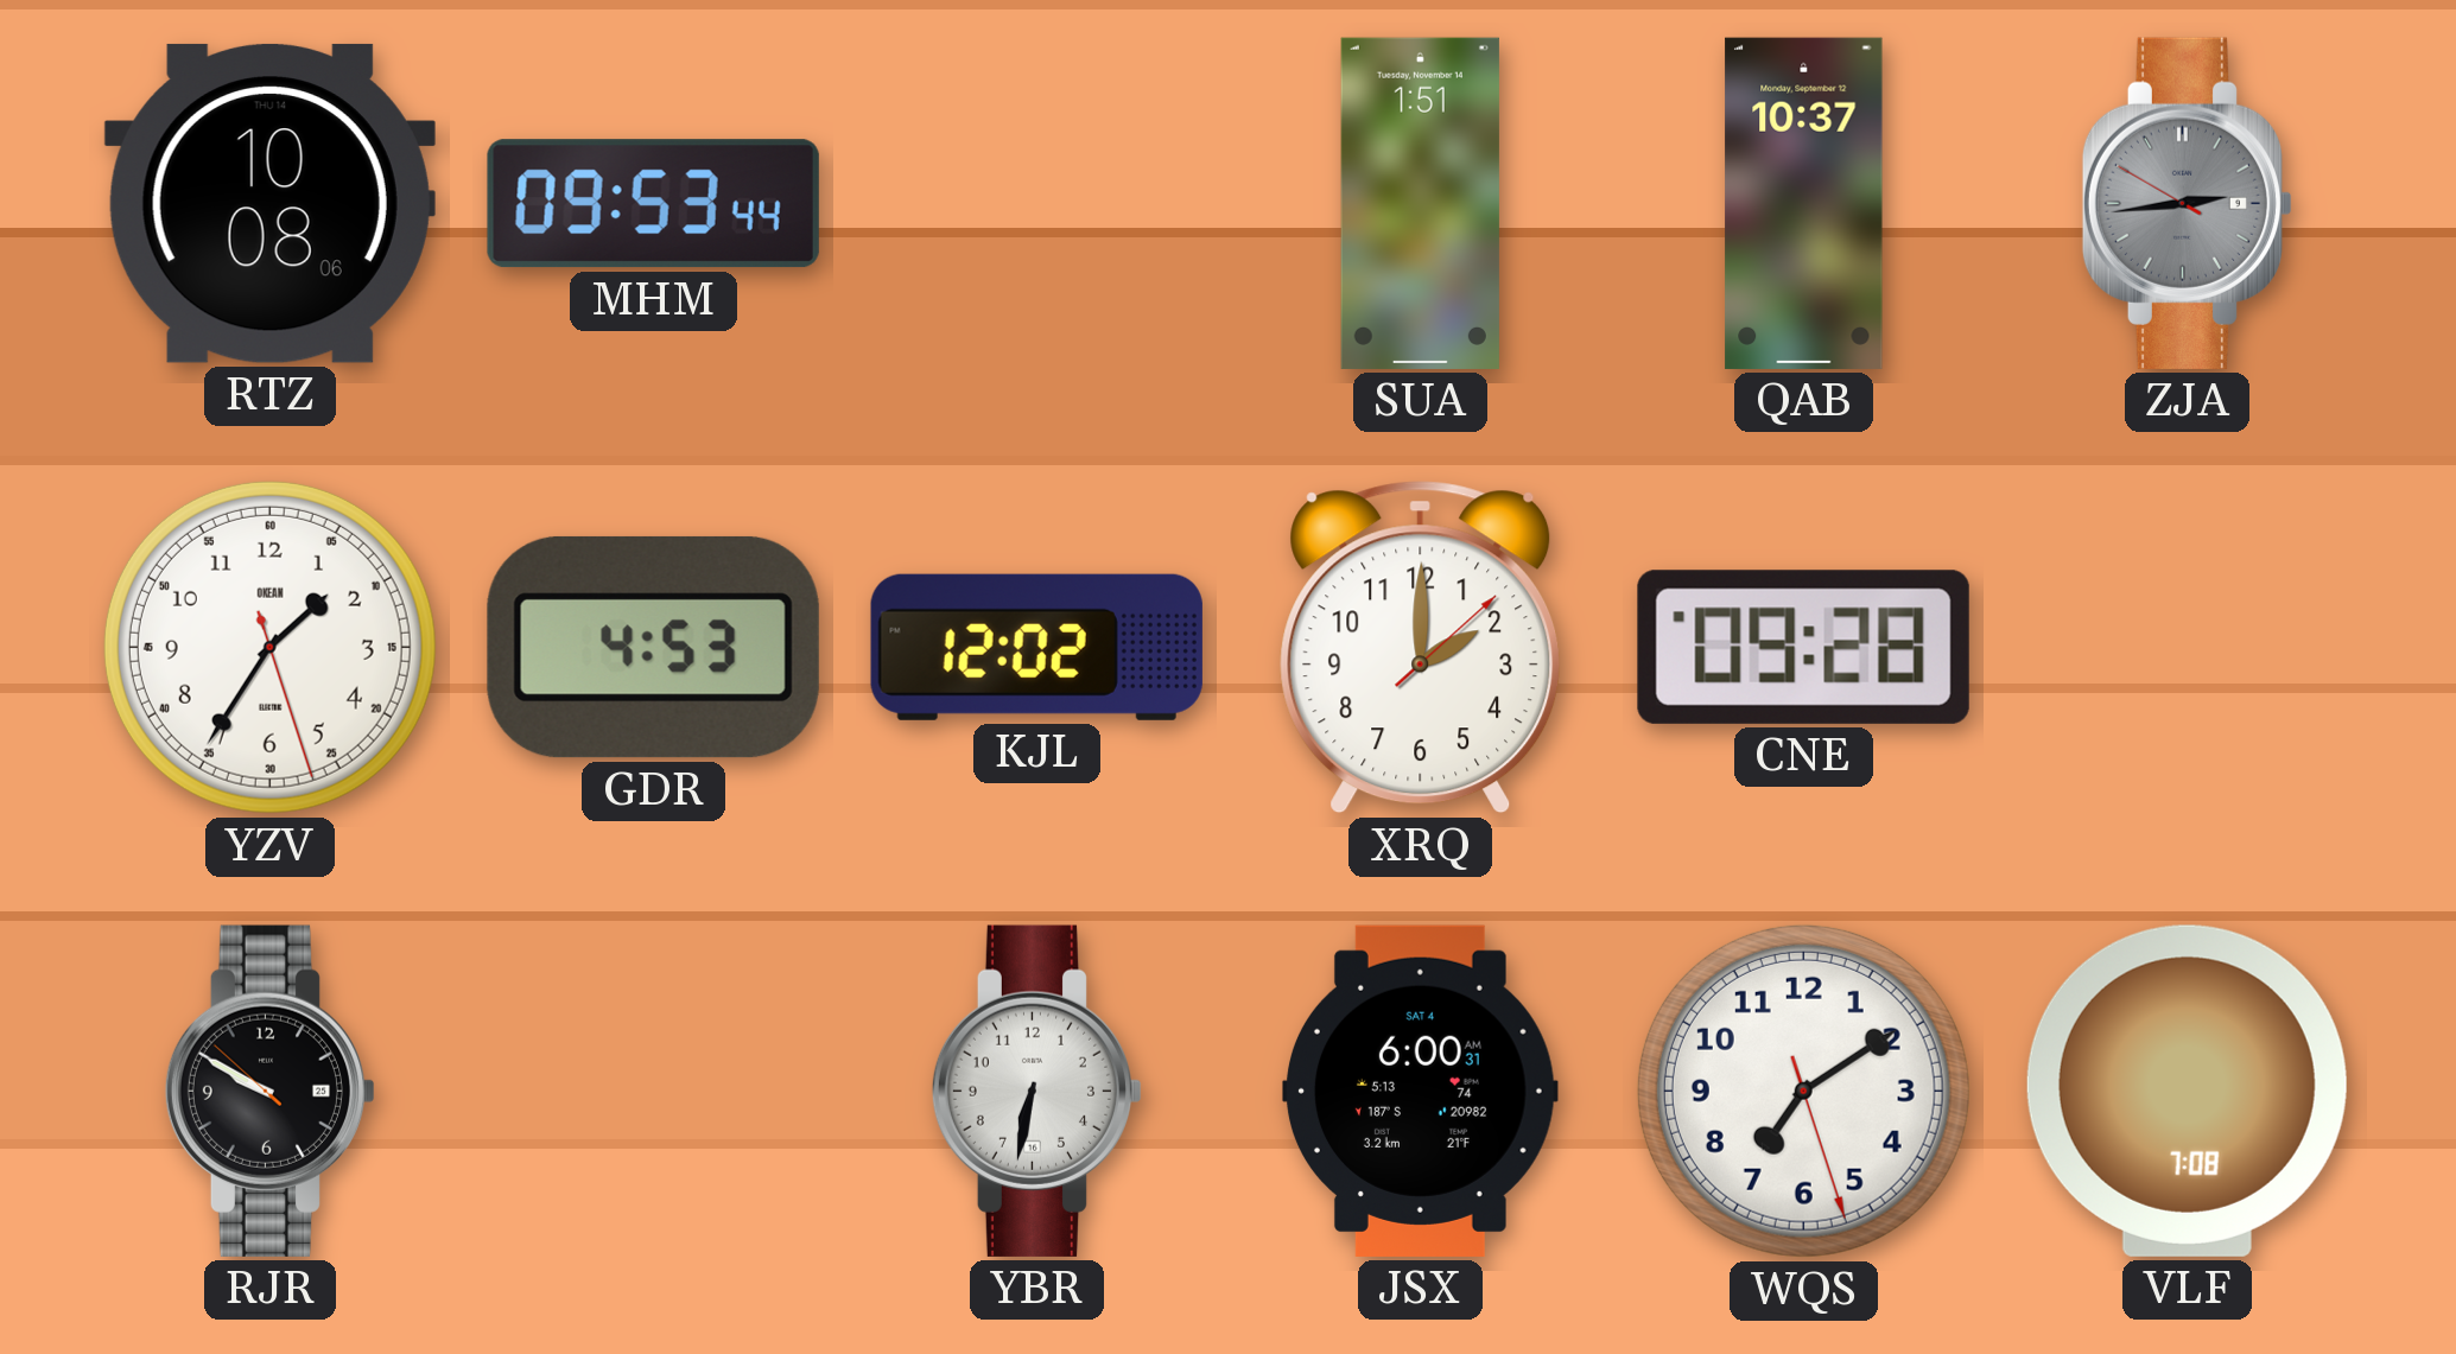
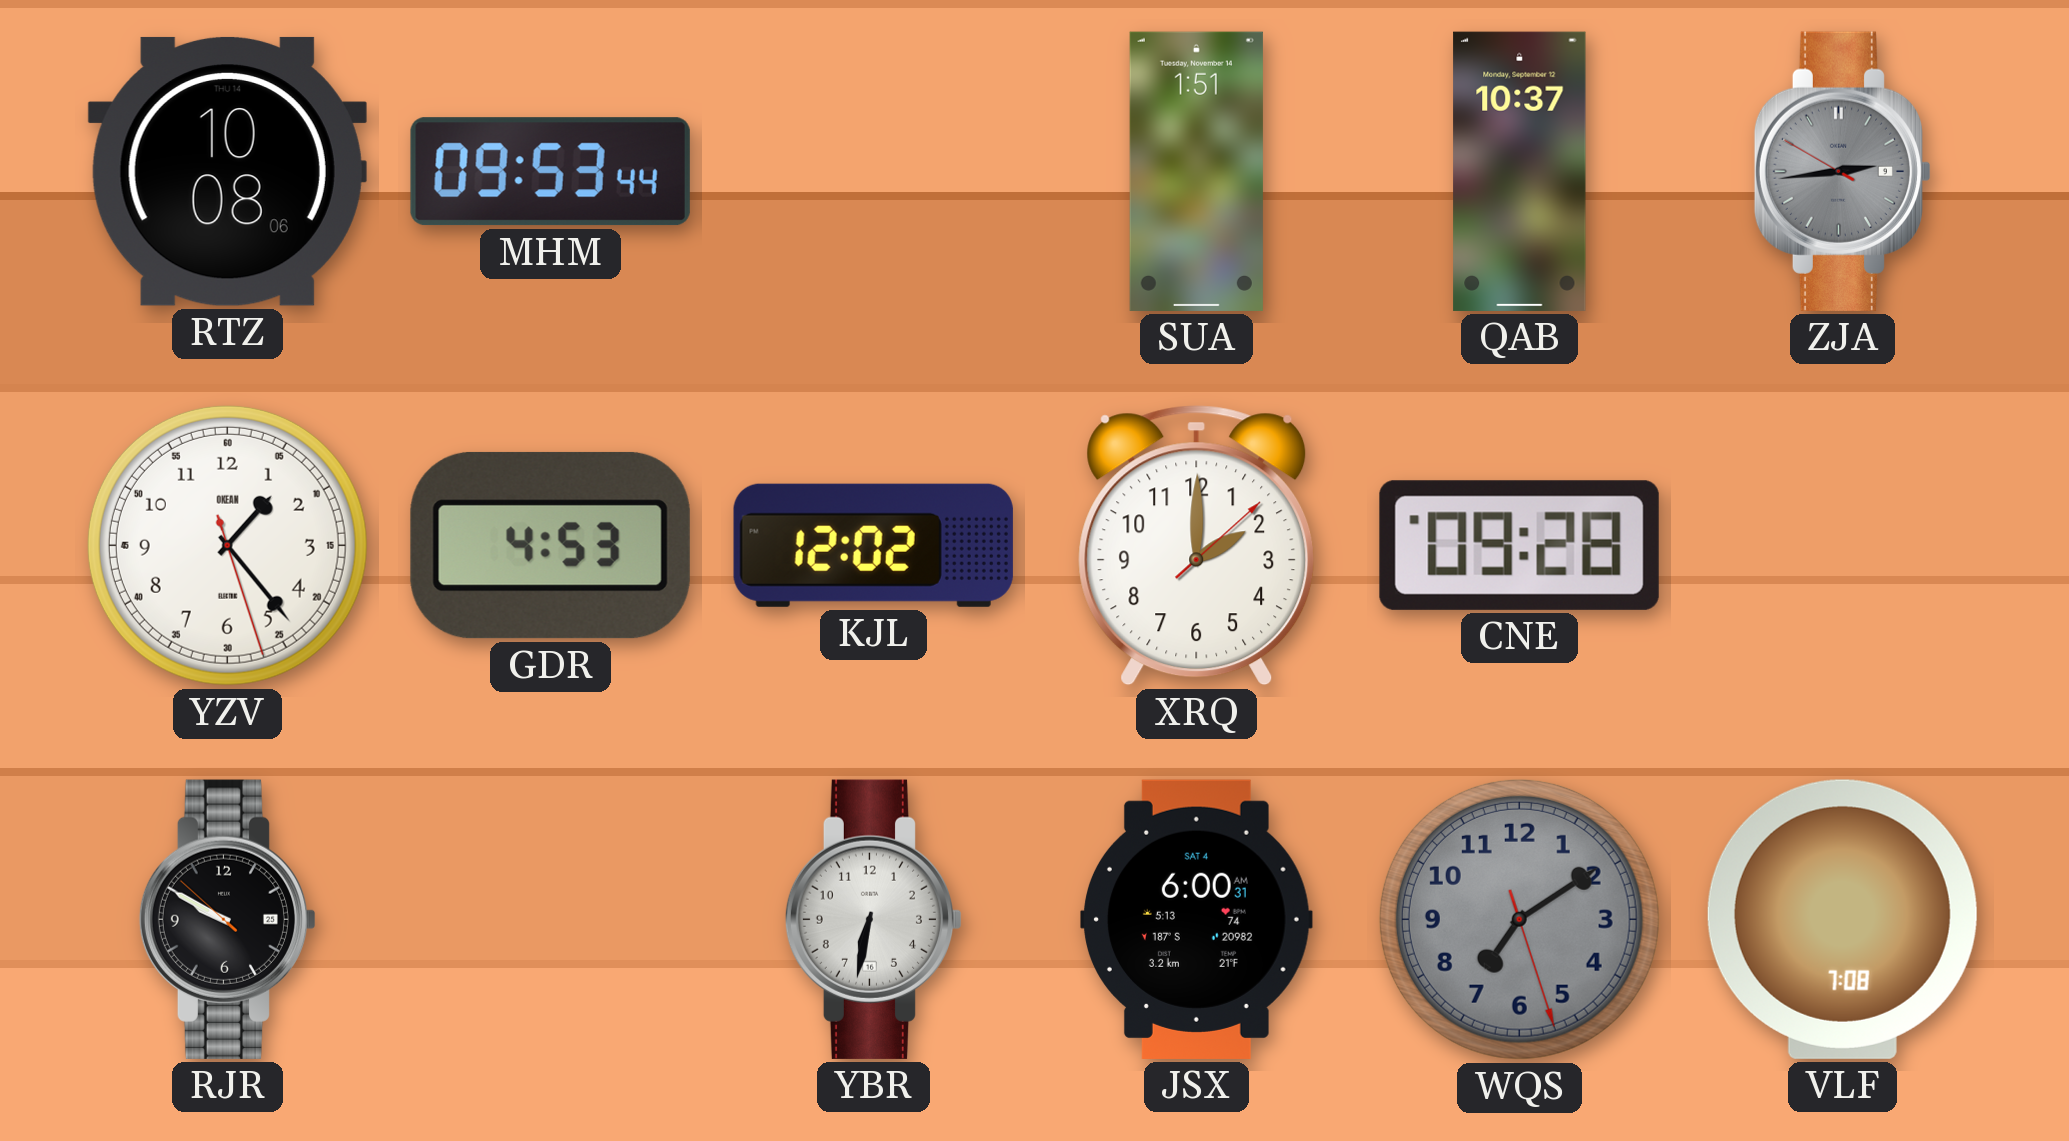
YZV: 1:35 -> 1:23 (227, 545)
WQS dial: white -> grey (1519, 919)
